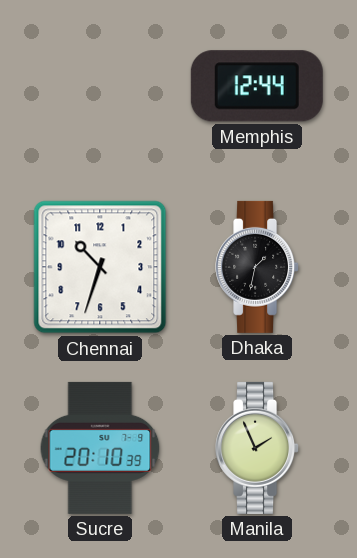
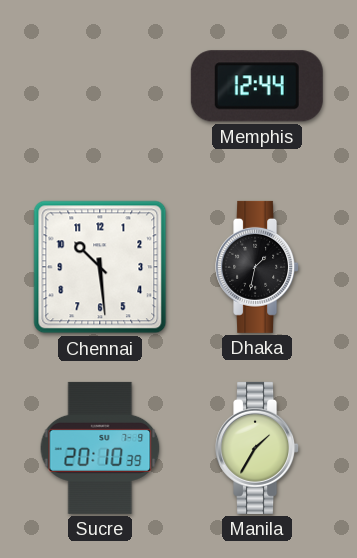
Chennai: 10:33 -> 10:29 (100, 267)
Manila: 1:56 -> 1:35 (258, 448)
